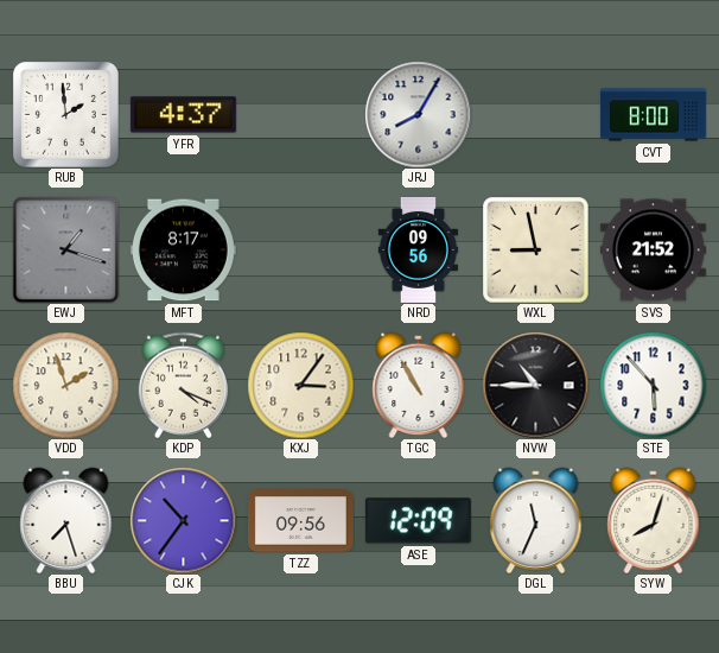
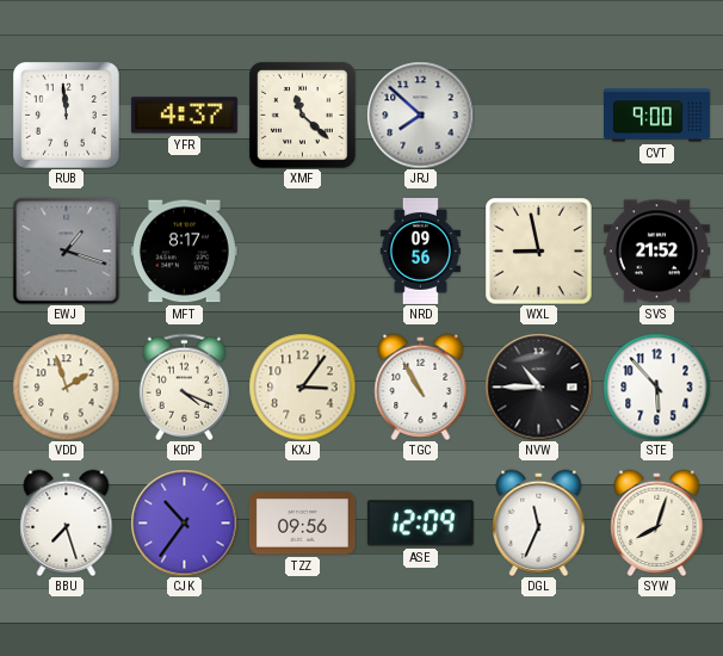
RUB: 1:59 -> 11:59 (67, 116)
XMF: none -> 11:22 (303, 116)
JRJ: 8:05 -> 7:52 (420, 115)
CVT: 8:00 -> 9:00 (656, 116)
